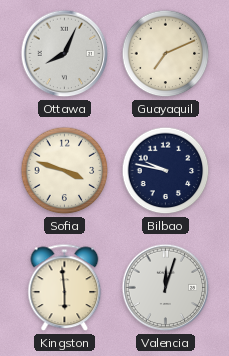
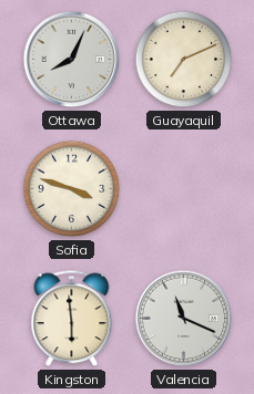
Bilbao: 9:47 -> none (166, 171)
Valencia: 12:03 -> 11:19 (184, 319)
